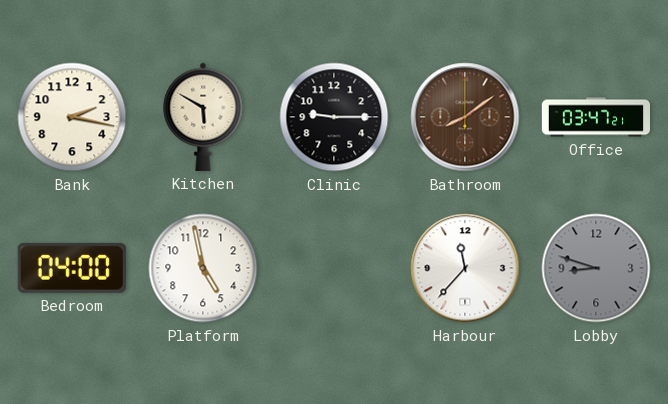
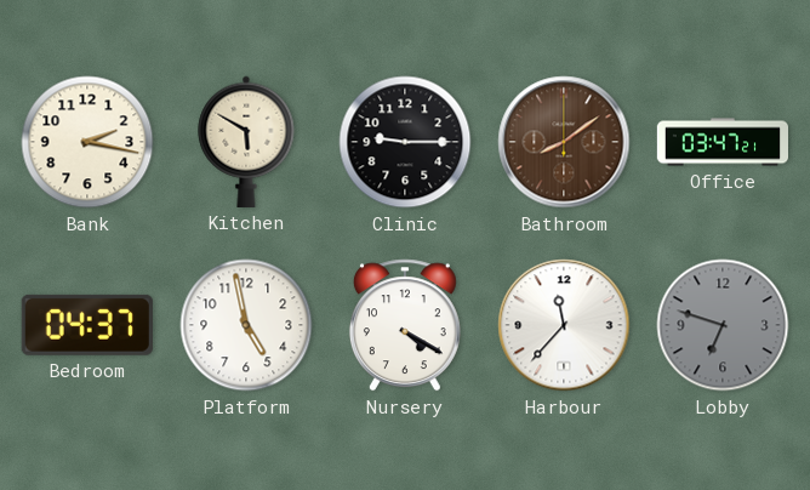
Bedroom: 04:00 -> 04:37 (87, 325)
Nursery: none -> 4:20 (405, 325)
Lobby: 8:48 -> 6:48 (723, 325)
